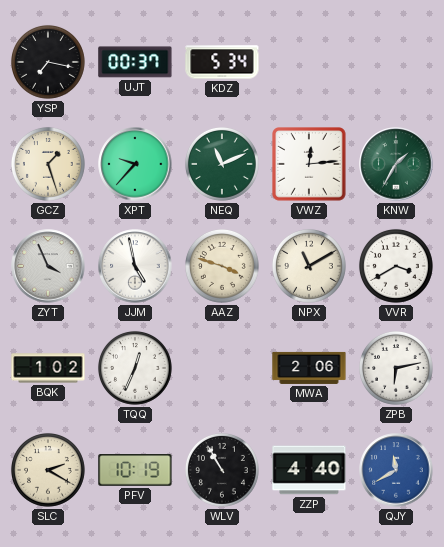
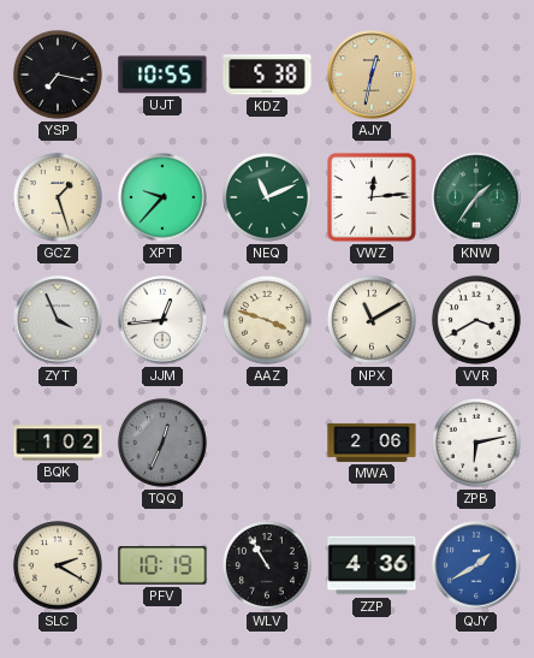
UJT: 00:37 -> 10:55 (162, 75)
KDZ: 5:34 -> 5:38 (267, 75)
AJY: none -> 12:32 (372, 75)
KNW: 1:35 -> 1:36 (476, 197)
JJM: 4:58 -> 12:44 (162, 320)
TQQ dial: white -> grey (162, 443)
ZZP: 4:40 -> 4:36 (372, 565)
QJY: 11:40 -> 1:40 (476, 565)
